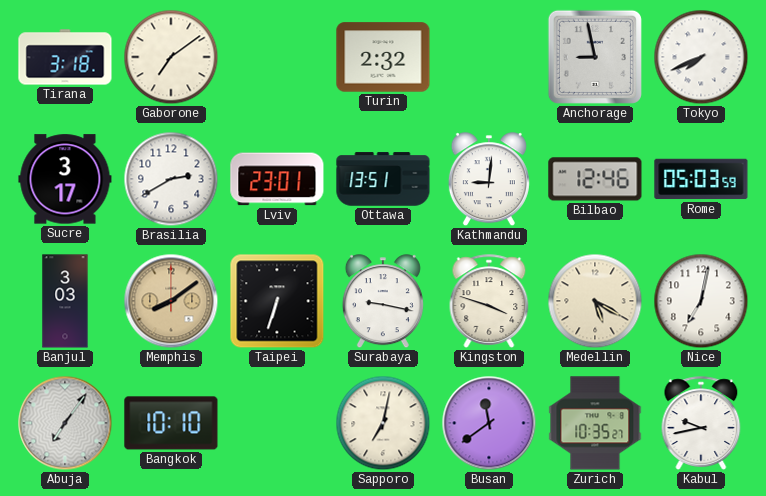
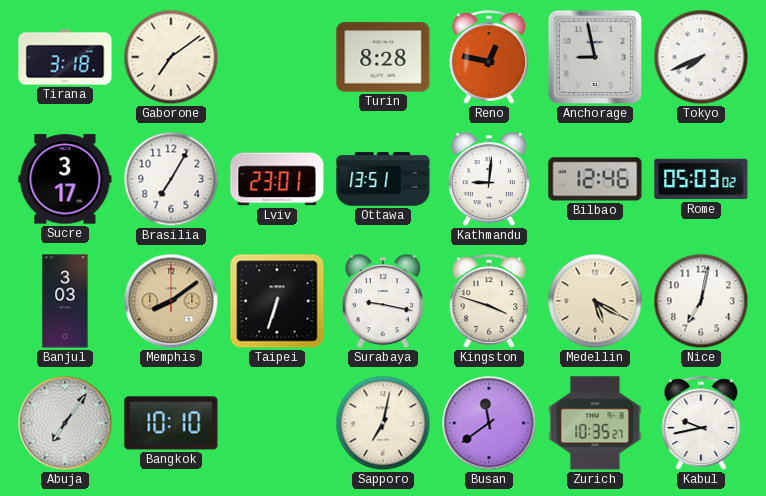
Turin: 2:32 -> 8:28 (383, 57)
Reno: none -> 12:47 (489, 57)
Brasilia: 2:40 -> 7:05 (171, 179)
Rome: 05:03:59 -> 05:03:02 (701, 179)
